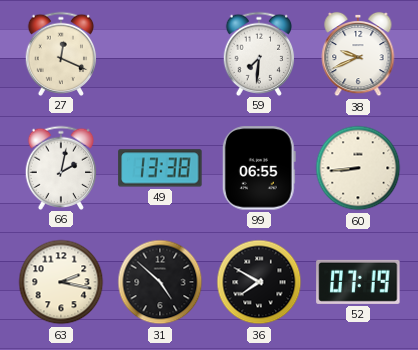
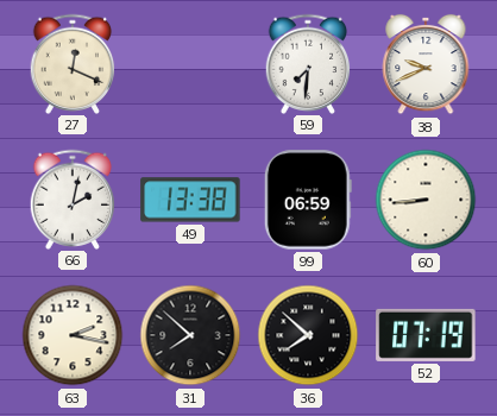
99: 06:55 -> 06:59 (308, 200)
31: 4:52 -> 7:52 (190, 335)
36: 7:50 -> 7:52 (308, 335)
